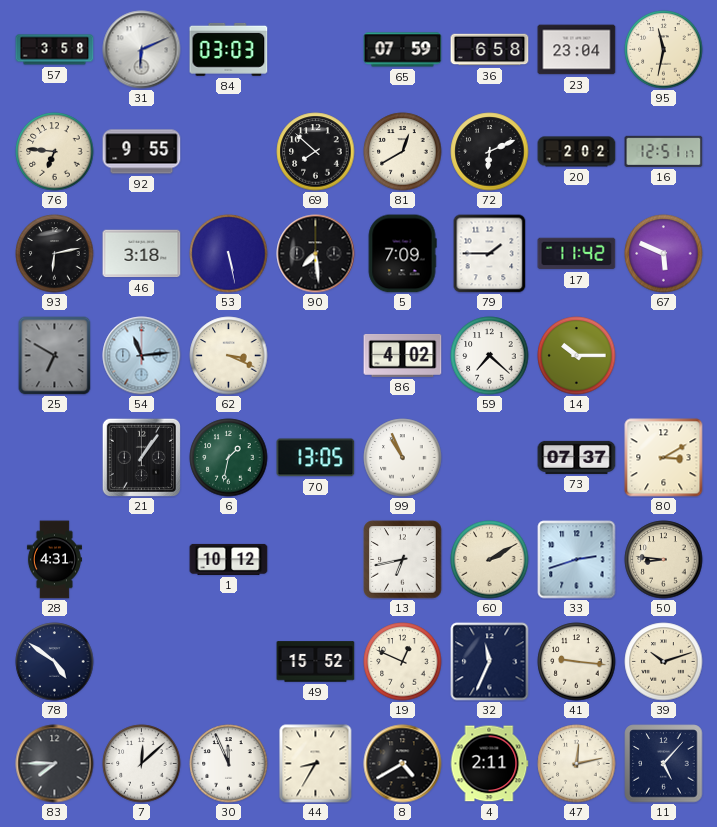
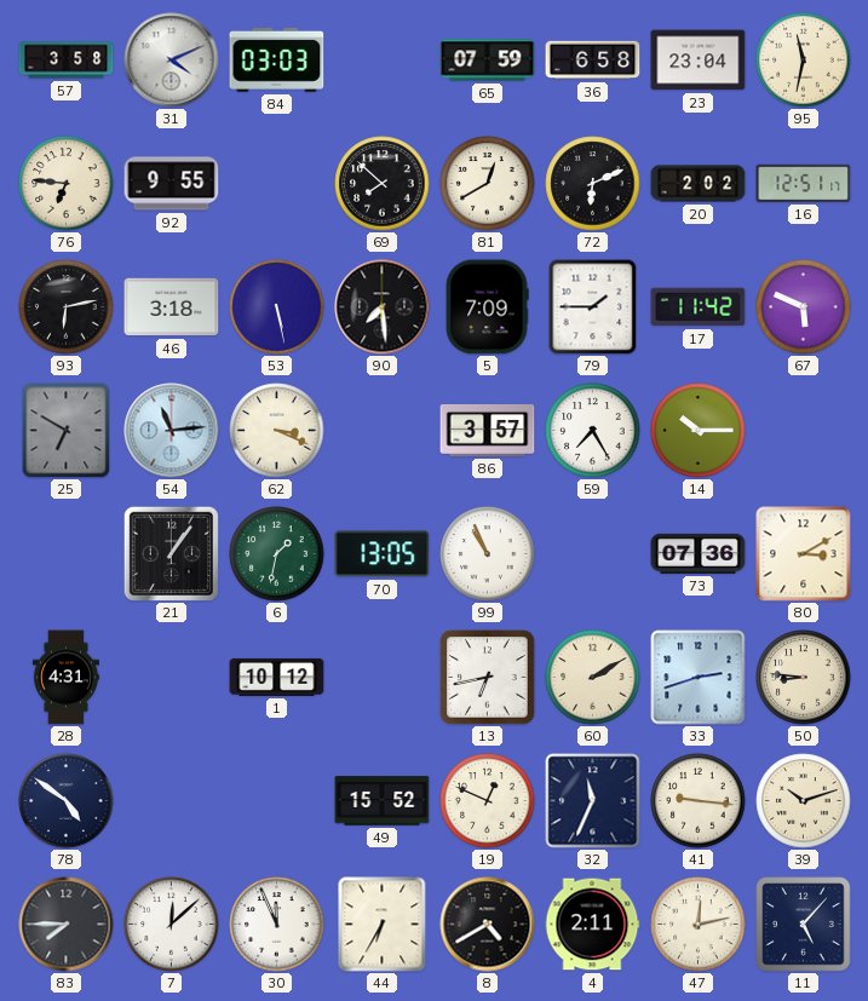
31: 6:11 -> 4:11 (172, 61)
86: 4:02 -> 3:57 (488, 430)
59: 7:22 -> 7:25 (593, 431)
73: 07:37 -> 07:36 (699, 553)
44: 8:35 -> 6:35 (383, 925)
